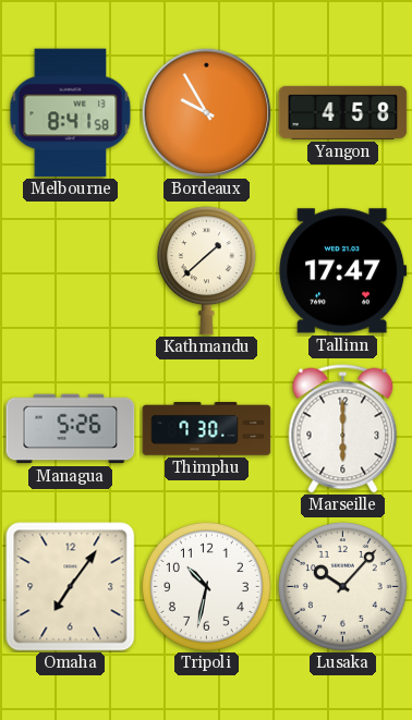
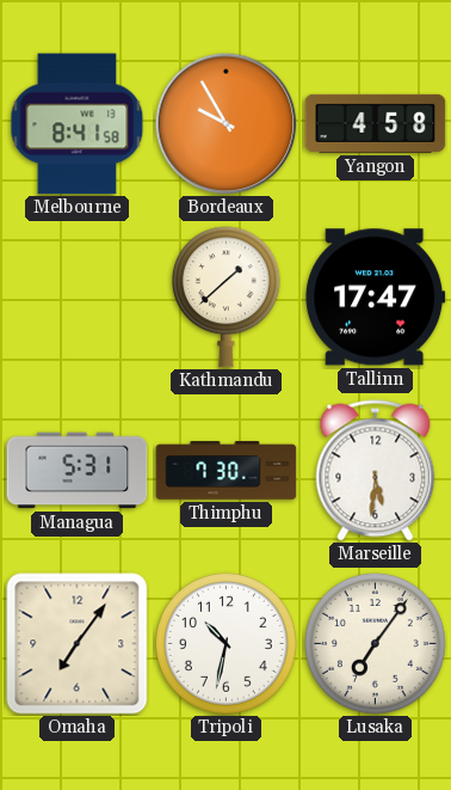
Managua: 5:26 -> 5:31 (78, 471)
Marseille: 6:00 -> 5:31 (376, 471)
Lusaka: 10:07 -> 7:06 (375, 643)
